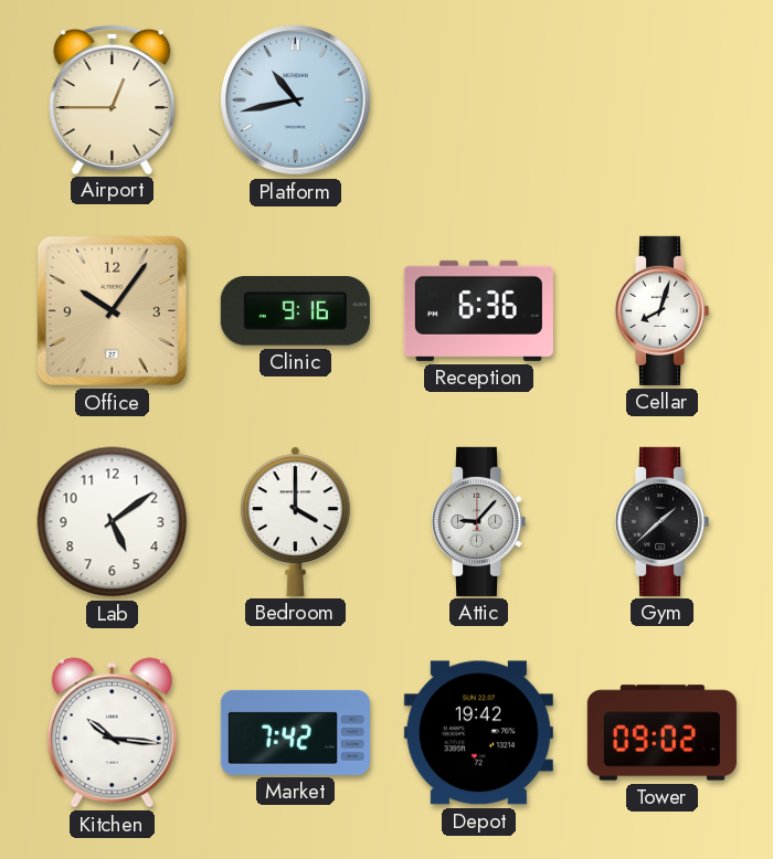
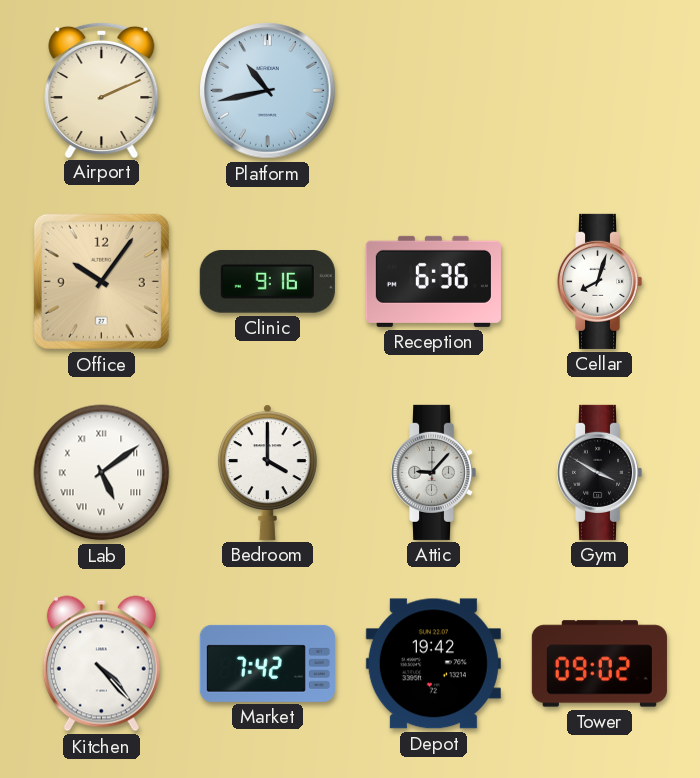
Airport: 12:45 -> 2:11 (102, 89)
Lab numerals: Arabic -> Roman (102, 473)
Gym: 1:38 -> 3:50 (599, 472)
Kitchen: 10:16 -> 4:23 (101, 664)
